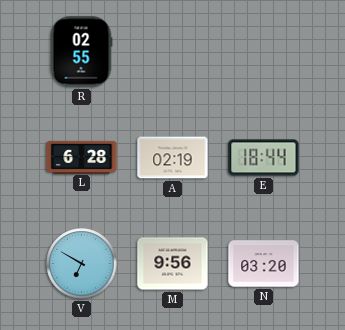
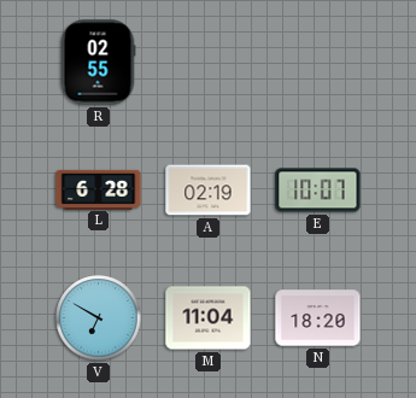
E: 18:44 -> 10:07 (318, 191)
M: 9:56 -> 11:04 (209, 318)
N: 03:20 -> 18:20 (318, 318)
